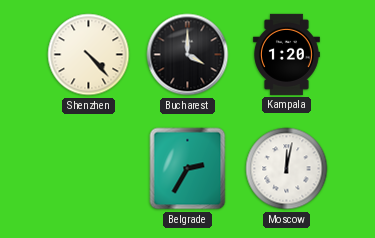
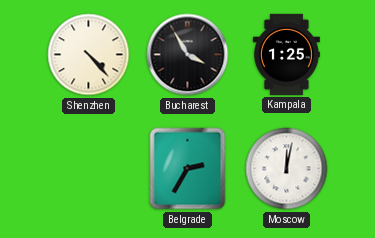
Bucharest: 4:00 -> 3:55 (188, 55)
Kampala: 1:20 -> 1:25 (286, 54)
